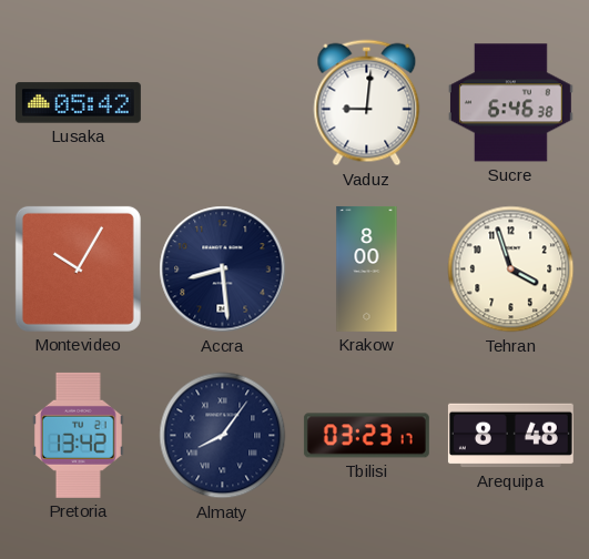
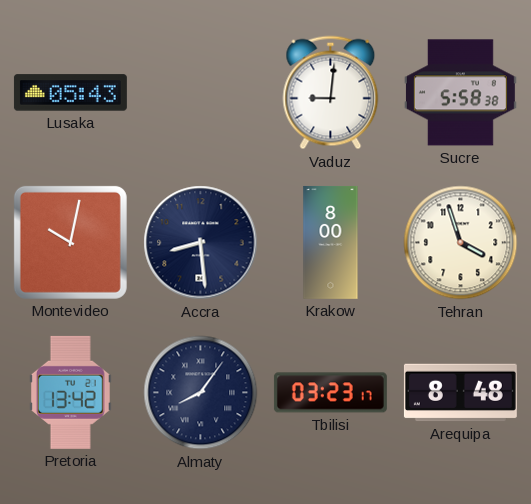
Lusaka: 05:42 -> 05:43 (70, 93)
Sucre: 6:46 -> 5:58 (460, 93)
Montevideo: 10:05 -> 10:02 (70, 242)
